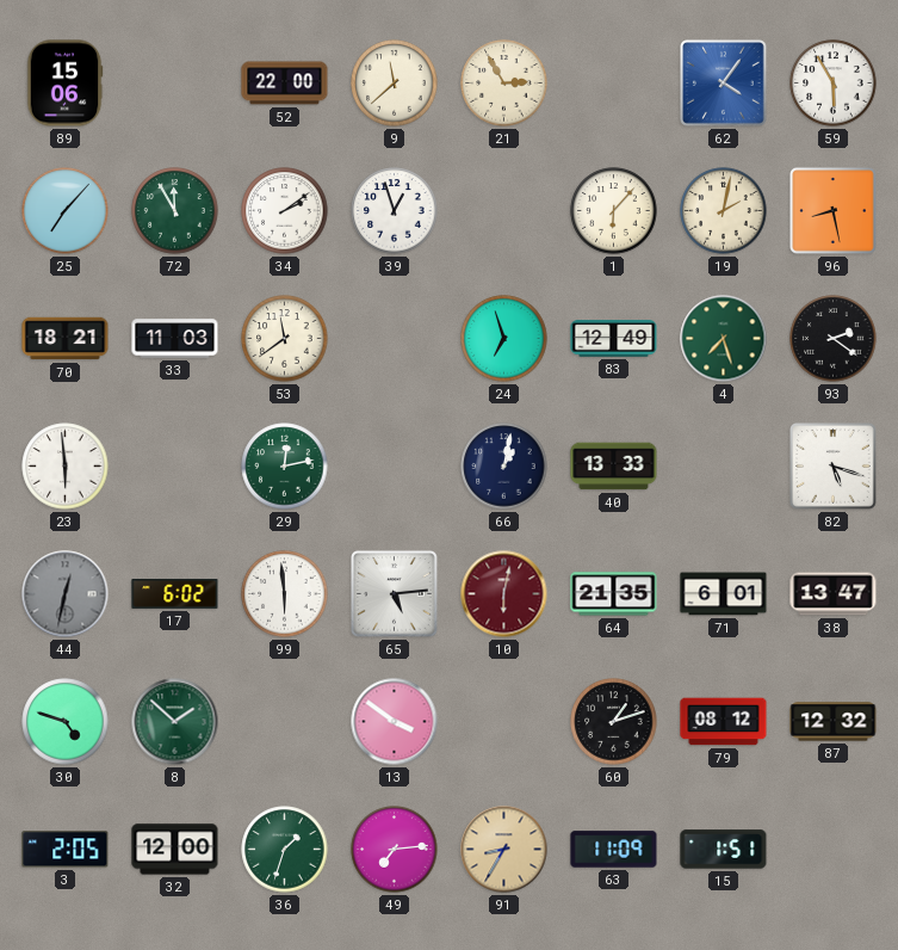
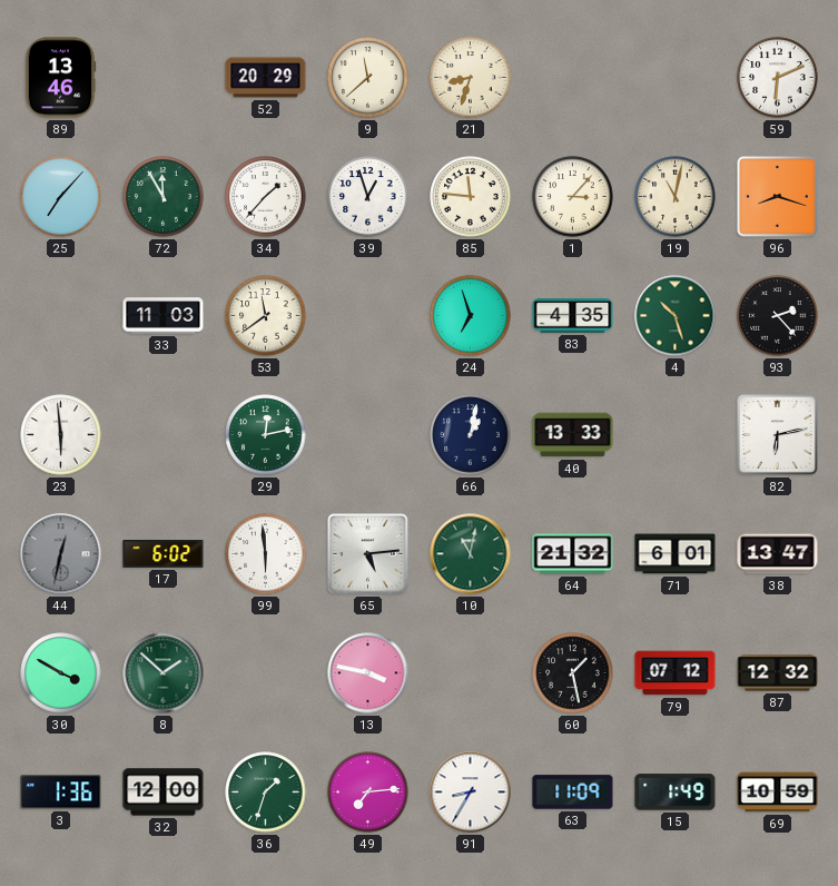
89: 15:06 -> 13:46 (60, 78)
52: 22:00 -> 20:29 (266, 78)
21: 2:55 -> 8:33 (471, 78)
62: 4:06 -> none (724, 84)
59: 5:55 -> 6:11 (778, 78)
34: 2:09 -> 1:37 (266, 197)
85: none -> 11:46 (471, 197)
1: 6:07 -> 3:07 (573, 197)
19: 2:02 -> 11:02 (676, 197)
96: 8:28 -> 8:18 (778, 197)
70: 18:21 -> none (66, 339)
83: 12:49 -> 4:35 (573, 316)
4: 7:27 -> 10:27 (676, 316)
93: 2:21 -> 2:23 (778, 316)
82: 5:18 -> 6:13 (778, 435)
10: 6:02 -> 11:02 (471, 554)
10 dial: burgundy -> green (471, 554)
64: 21:35 -> 21:32 (573, 554)
30: 4:48 -> 3:50 (61, 673)
13: 3:51 -> 3:47 (368, 673)
60: 1:12 -> 1:28 (573, 673)
79: 08:12 -> 07:12 (676, 673)
3: 2:05 -> 1:36 (61, 793)
91 dial: champagne -> white (471, 793)
15: 1:51 -> 1:49 (676, 793)
69: none -> 10:59 (778, 793)
